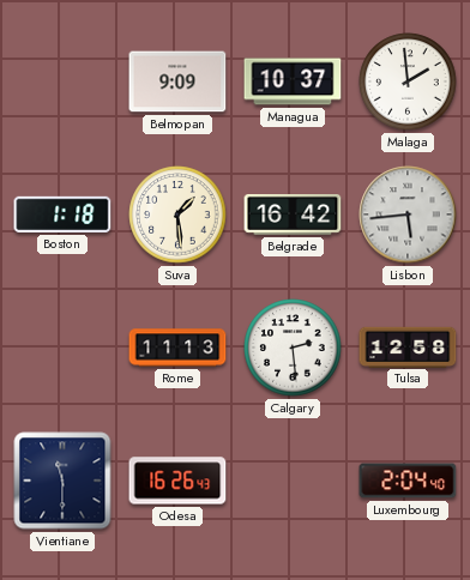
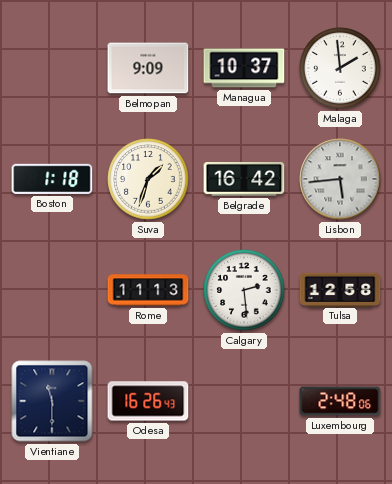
Suva: 1:29 -> 1:33 (148, 179)
Luxembourg: 2:04 -> 2:48 (340, 401)
